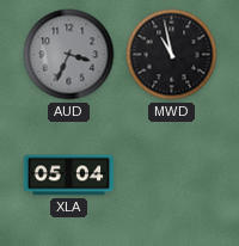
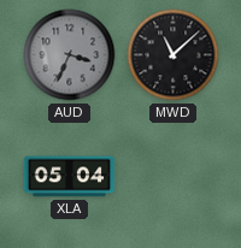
MWD: 10:58 -> 11:08 (174, 55)
